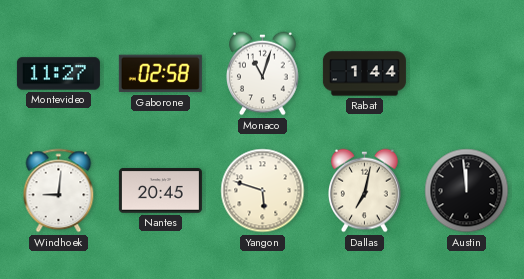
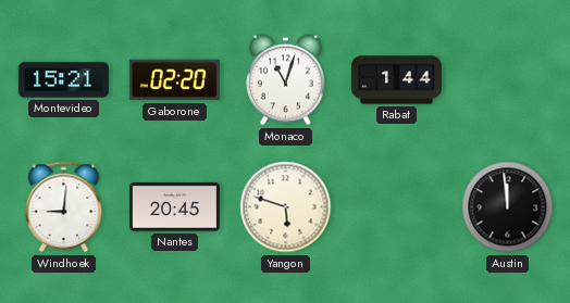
Montevideo: 11:27 -> 15:21 (63, 80)
Gaborone: 02:58 -> 02:20 (174, 80)
Dallas: 7:02 -> none (365, 191)
